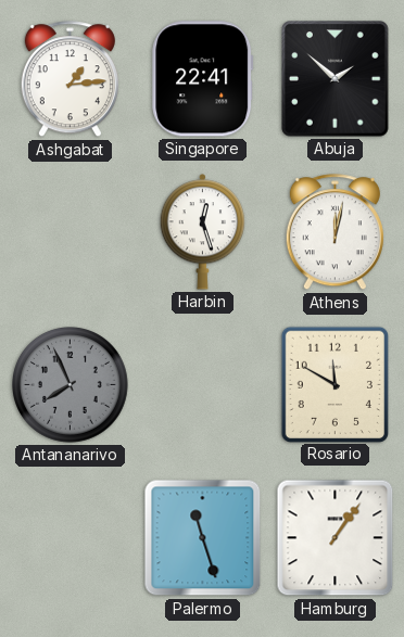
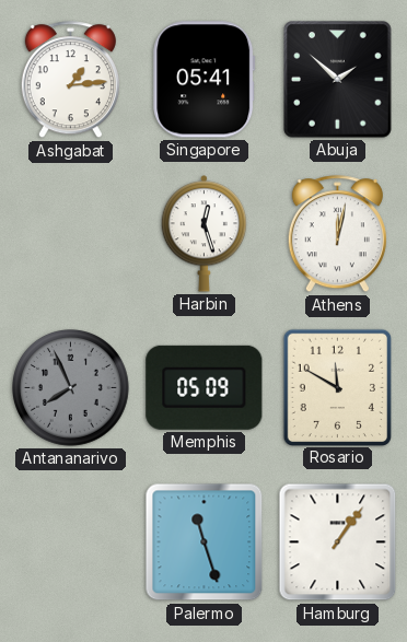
Singapore: 22:41 -> 05:41 (205, 80)
Memphis: none -> 05:09 (205, 387)
